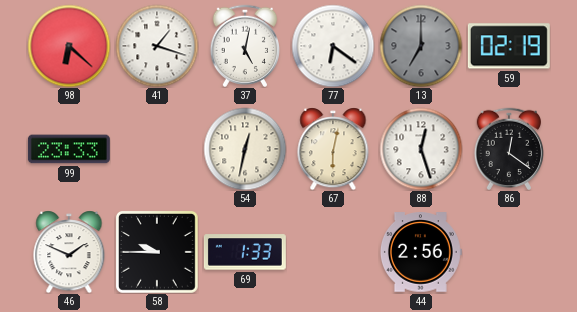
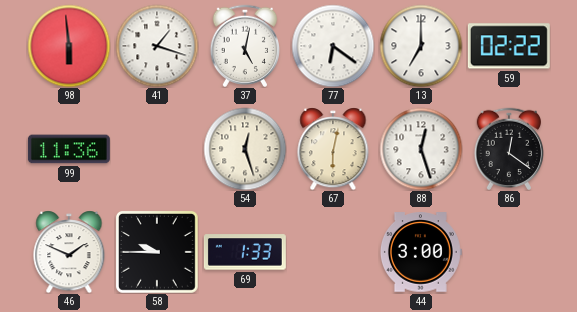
98: 6:22 -> 5:59 (69, 46)
13 dial: grey -> white (421, 46)
59: 02:19 -> 02:22 (509, 46)
99: 23:33 -> 11:36 (69, 149)
54: 12:32 -> 12:27 (245, 149)
44: 2:56 -> 3:00 (421, 252)
